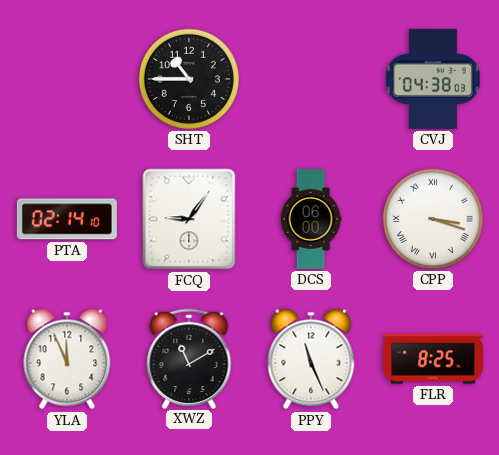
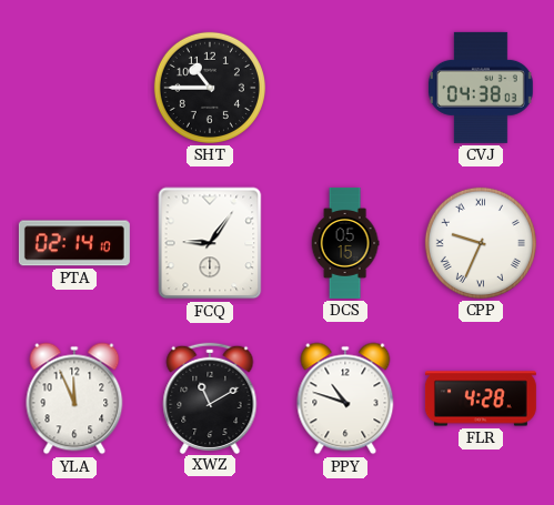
DCS: 06:00 -> 05:15 (345, 243)
CPP: 3:18 -> 9:34 (481, 243)
PPY: 11:26 -> 10:48 (345, 398)
FLR: 8:25 -> 4:28 (481, 398)
